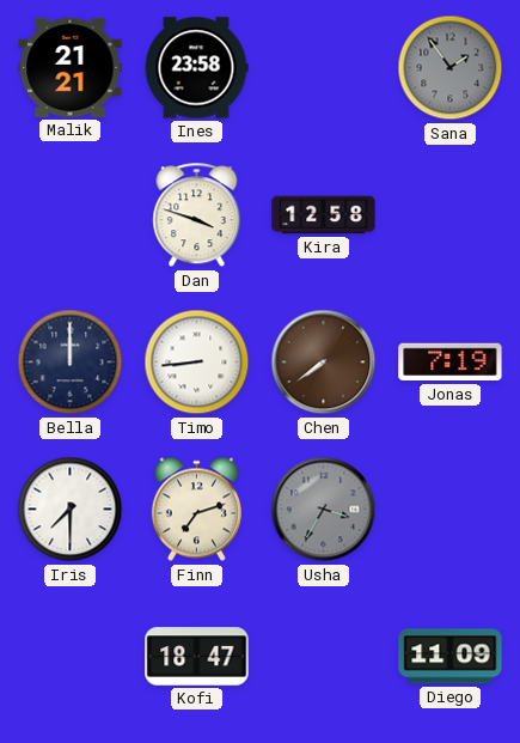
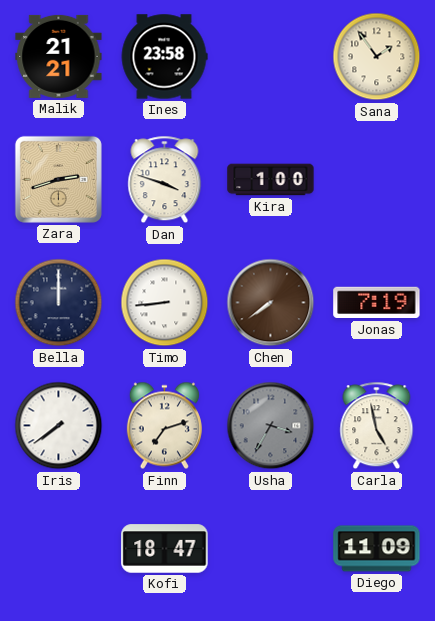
Sana dial: grey -> cream (377, 57)
Zara: none -> 2:42 (58, 179)
Kira: 12:58 -> 1:00 (271, 180)
Iris: 7:30 -> 7:39 (59, 426)
Carla: none -> 4:58 (377, 426)
